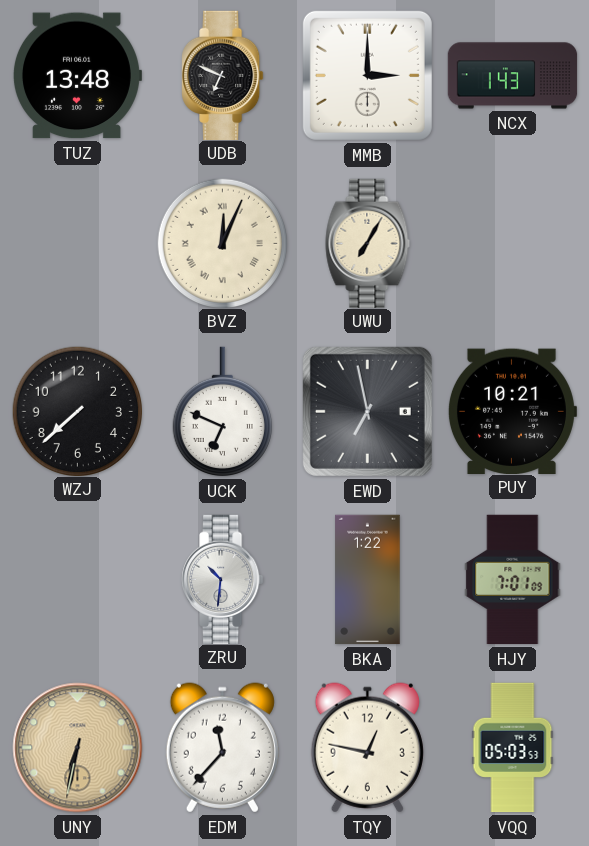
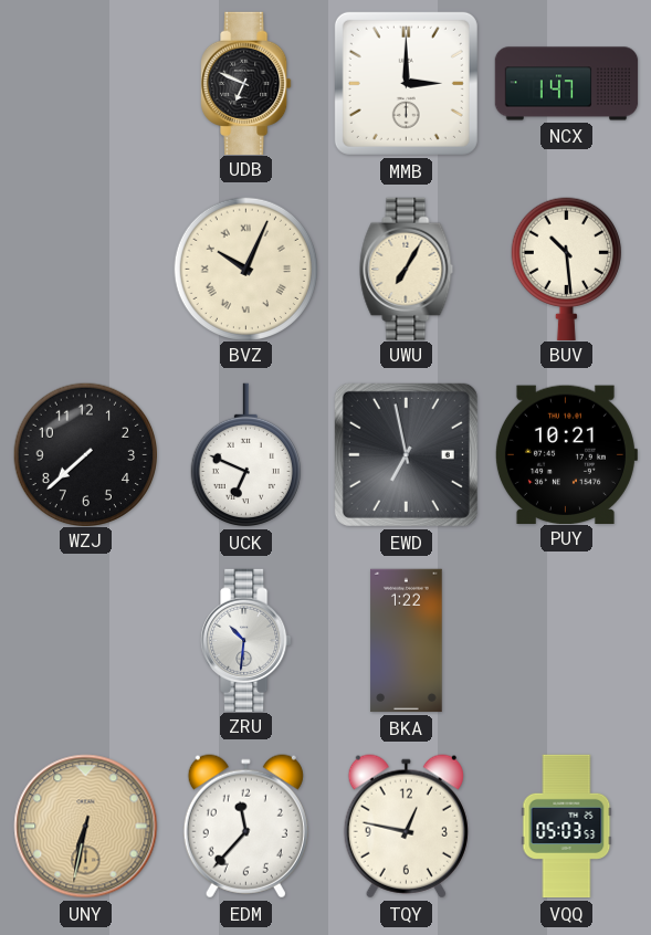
TUZ: 13:48 -> none (77, 76)
NCX: 1:43 -> 1:47 (567, 84)
BVZ: 12:04 -> 10:04 (245, 269)
BUV: none -> 10:29 (566, 269)
HJY: 7:01 -> none (513, 580)
